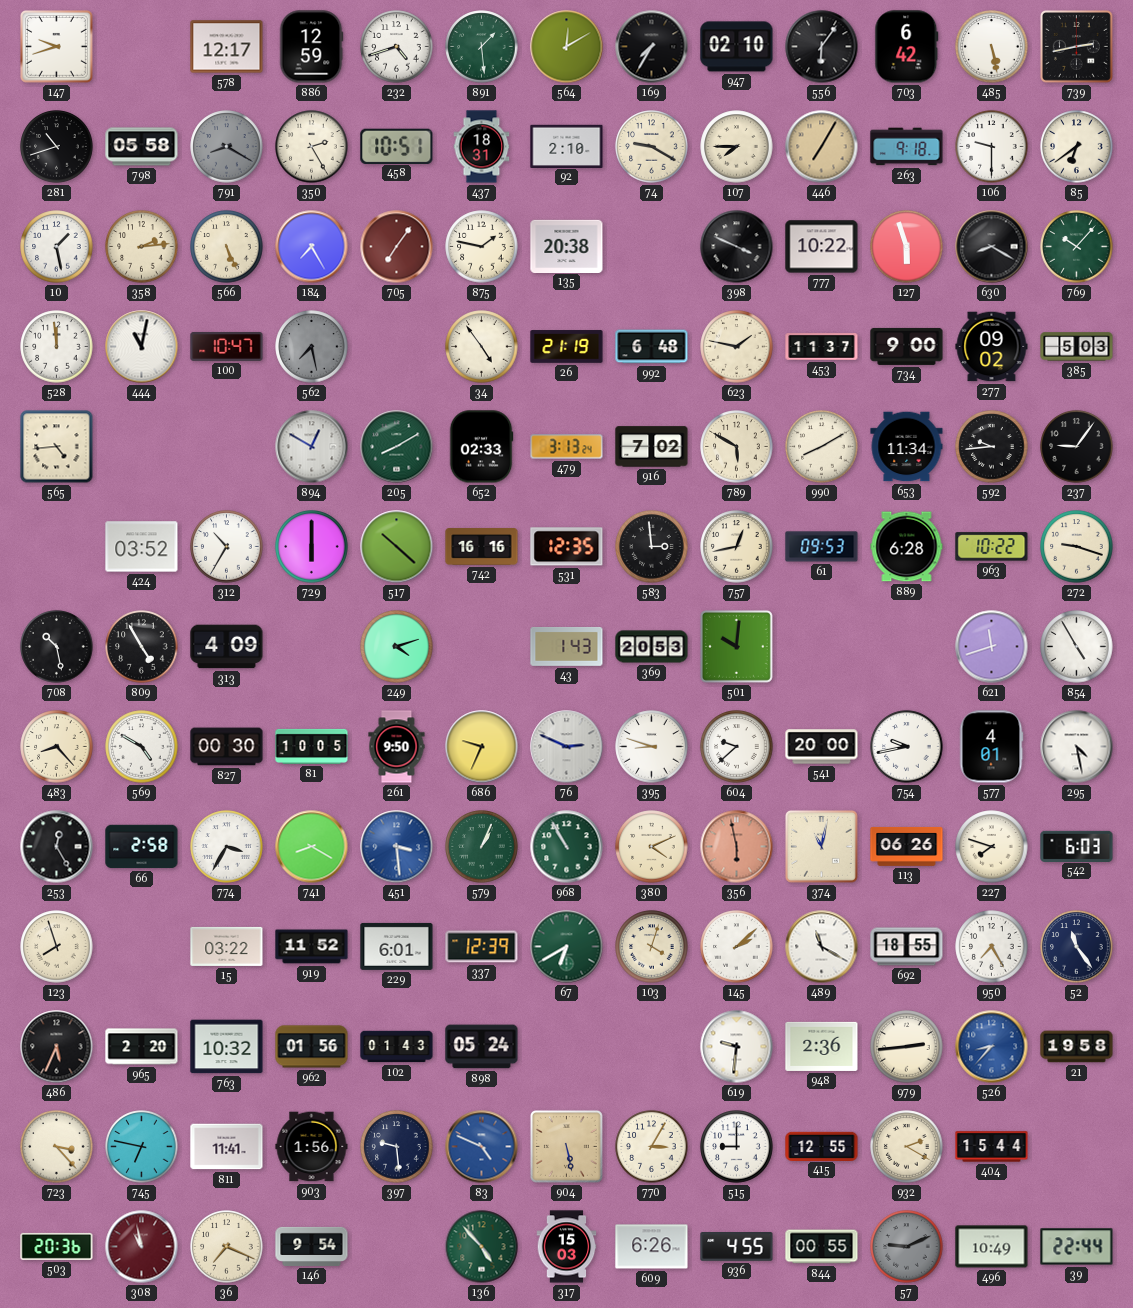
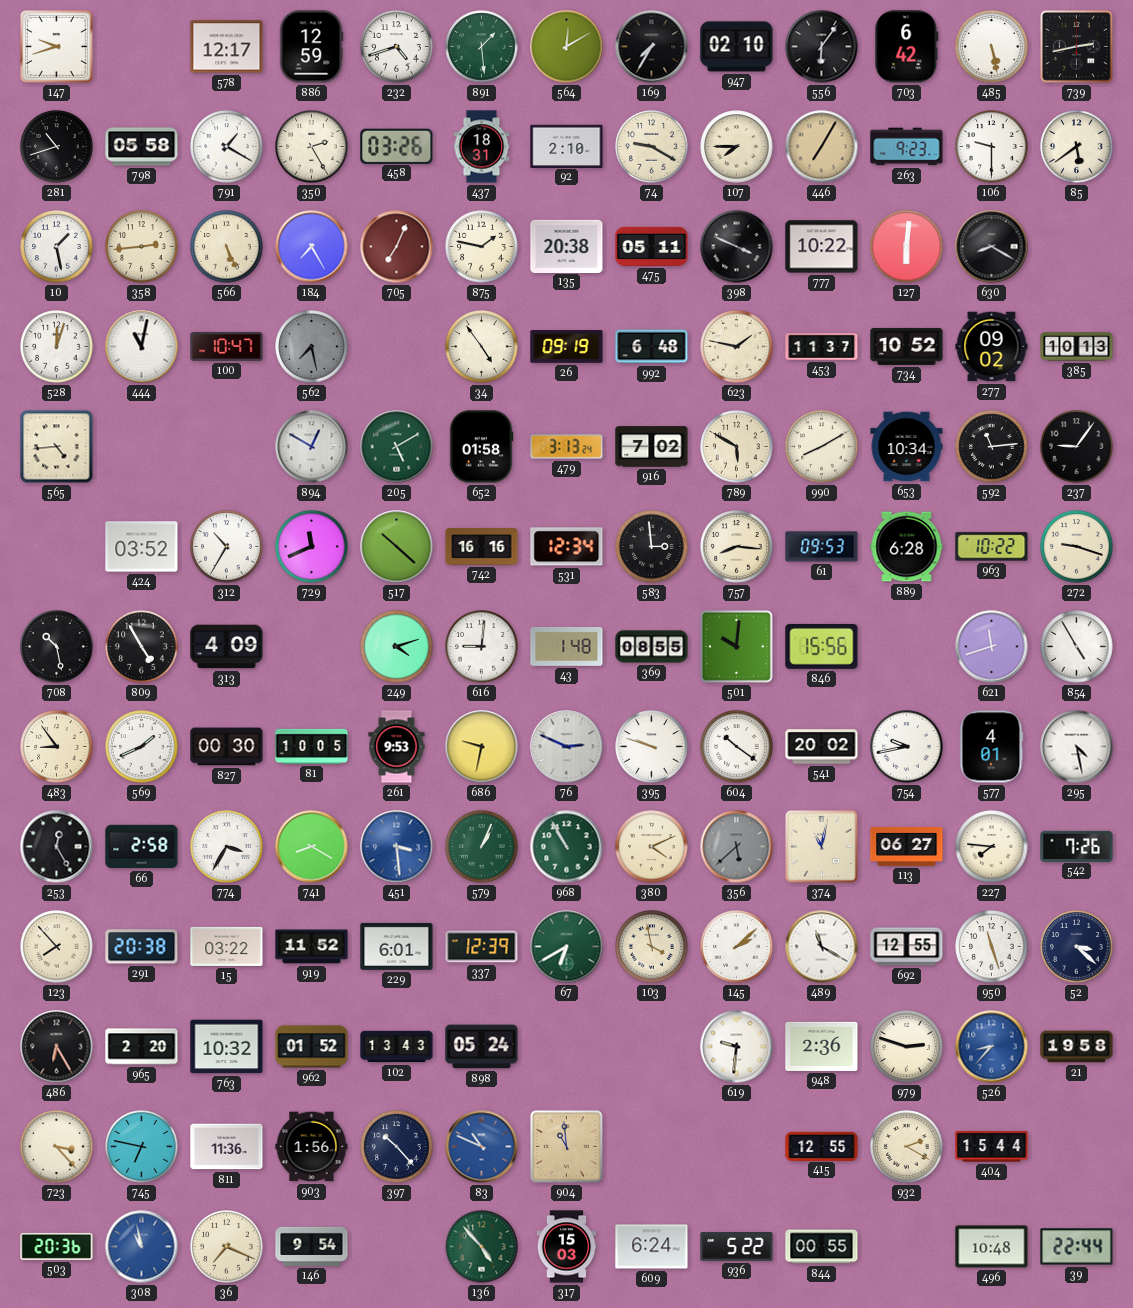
791: 8:20 -> 1:20 (227, 147)
791 dial: grey -> white (227, 147)
458: 10:51 -> 03:26 (397, 146)
263: 9:18 -> 9:23 (907, 147)
85: 6:39 -> 5:39 (1077, 147)
358: 2:14 -> 2:44 (142, 247)
705: 7:06 -> 7:04 (397, 247)
475: none -> 05:11 (652, 246)
127: 5:57 -> 6:01 (907, 247)
769: 10:07 -> none (1077, 247)
528: 11:59 -> 12:03 (57, 347)
26: 21:19 -> 09:19 (567, 347)
734: 9:00 -> 10:52 (907, 346)
385: 5:03 -> 10:13 (1077, 347)
205: 8:10 -> 5:10 (397, 447)
652: 02:33 -> 01:58 (481, 447)
653: 11:34 -> 10:34 (907, 447)
592: 9:44 -> 11:14 (992, 447)
729: 6:00 -> 11:41 (312, 547)
531: 12:35 -> 12:34 (567, 547)
757: 12:43 -> 8:16 (737, 547)
616: none -> 9:01 (482, 647)
43: 1:43 -> 1:48 (567, 646)
369: 20:53 -> 08:55 (652, 647)
846: none -> 15:56 (822, 646)
483: 8:23 -> 8:54 (57, 747)
569: 4:50 -> 1:41 (142, 747)
261: 9:50 -> 9:53 (397, 747)
686: 9:34 -> 9:32 (482, 747)
395: 8:48 -> 9:48 (652, 747)
604: 9:38 -> 10:21 (737, 747)
541: 20:00 -> 20:02 (822, 747)
356: 5:58 -> 5:38 (737, 847)
356 dial: salmon -> grey (737, 847)
113: 06:26 -> 06:27 (907, 847)
227: 7:48 -> 7:46 (992, 847)
542: 6:03 -> 7:26 (1077, 846)
123: 7:57 -> 7:53 (57, 947)
291: none -> 20:38 (142, 947)
103: 4:03 -> 3:58 (652, 947)
692: 18:55 -> 12:55 (907, 947)
950: 7:25 -> 11:27 (992, 947)
52: 11:24 -> 3:22 (1077, 947)
486: 5:34 -> 6:25 (57, 1047)
962: 01:56 -> 01:52 (312, 1047)
102: 01:43 -> 13:43 (397, 1047)
979: 2:44 -> 2:48 (907, 1047)
811: 11:41 -> 11:36 (227, 1147)
397: 9:29 -> 10:23 (397, 1147)
83: 4:49 -> 10:49 (482, 1147)
904: 5:28 -> 10:59 (566, 1146)
770: 3:05 -> none (652, 1147)
515: 9:00 -> none (737, 1147)
308 dial: burgundy -> blue (142, 1247)
609: 6:26 -> 6:24 (652, 1247)
936: 4:55 -> 5:22 (737, 1247)
57: 9:11 -> none (907, 1247)
496: 10:49 -> 10:48 (992, 1247)
